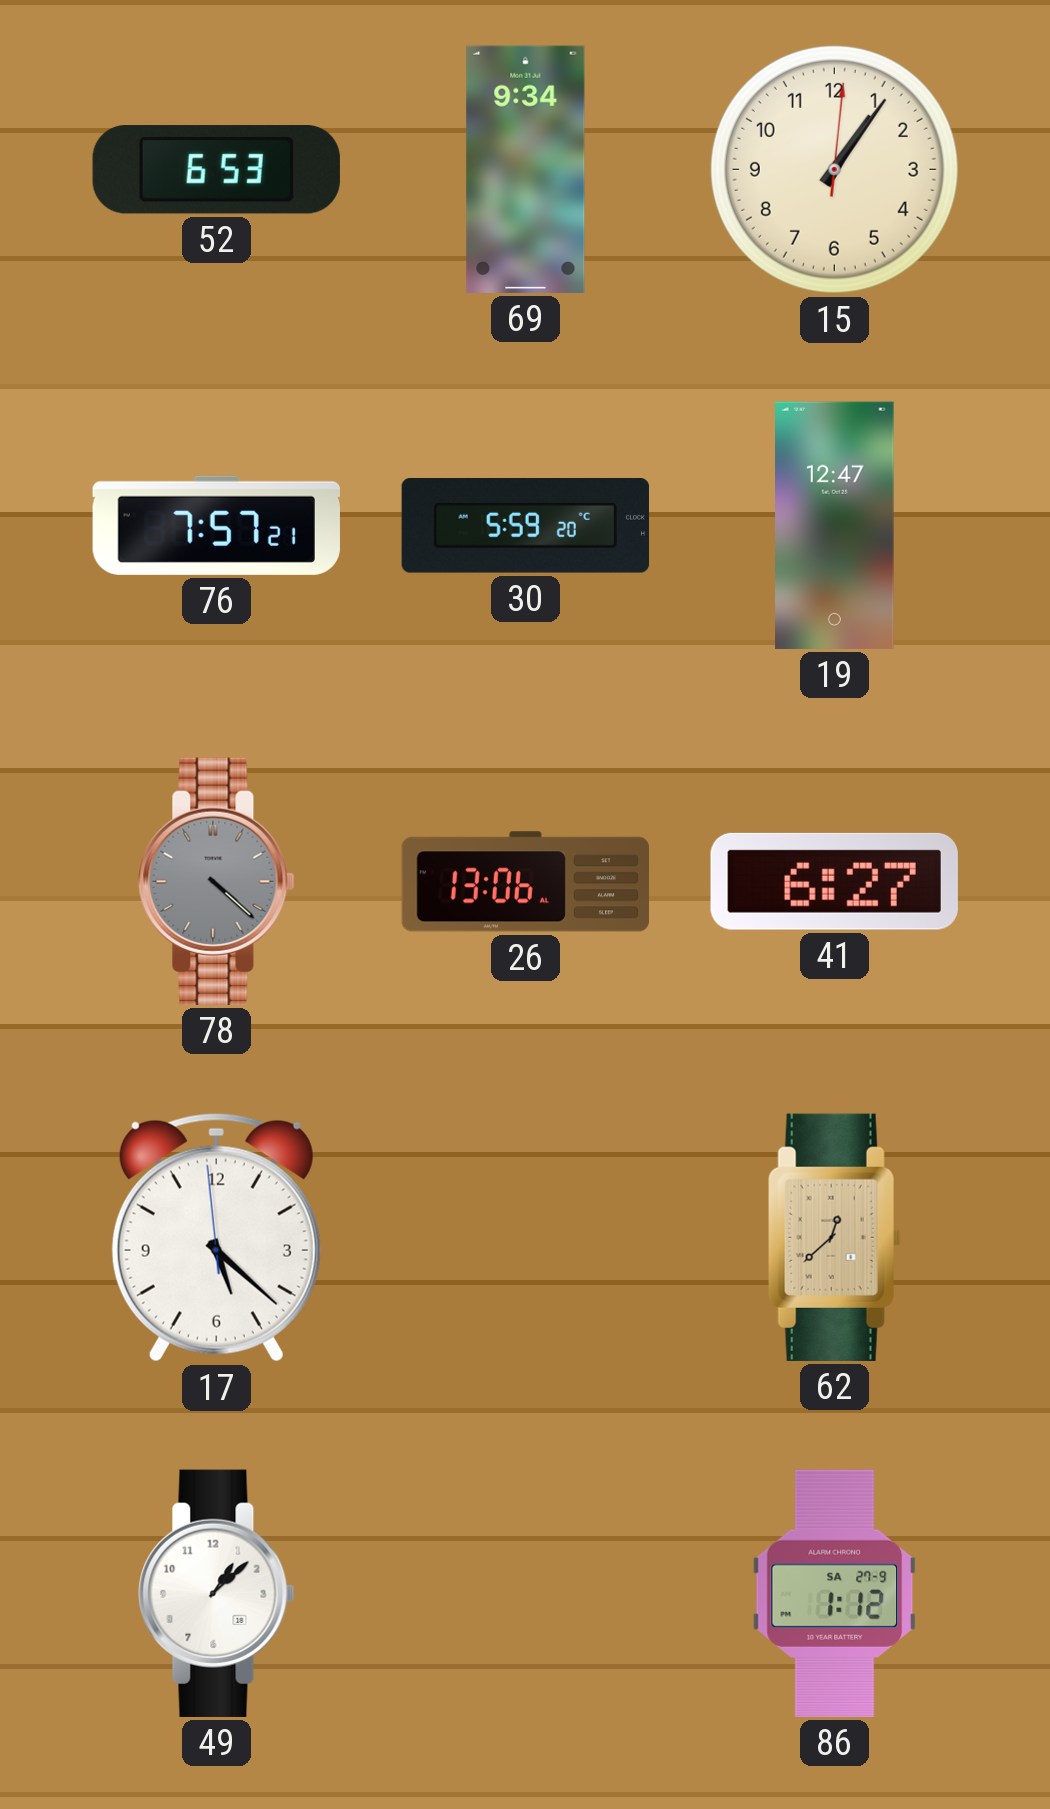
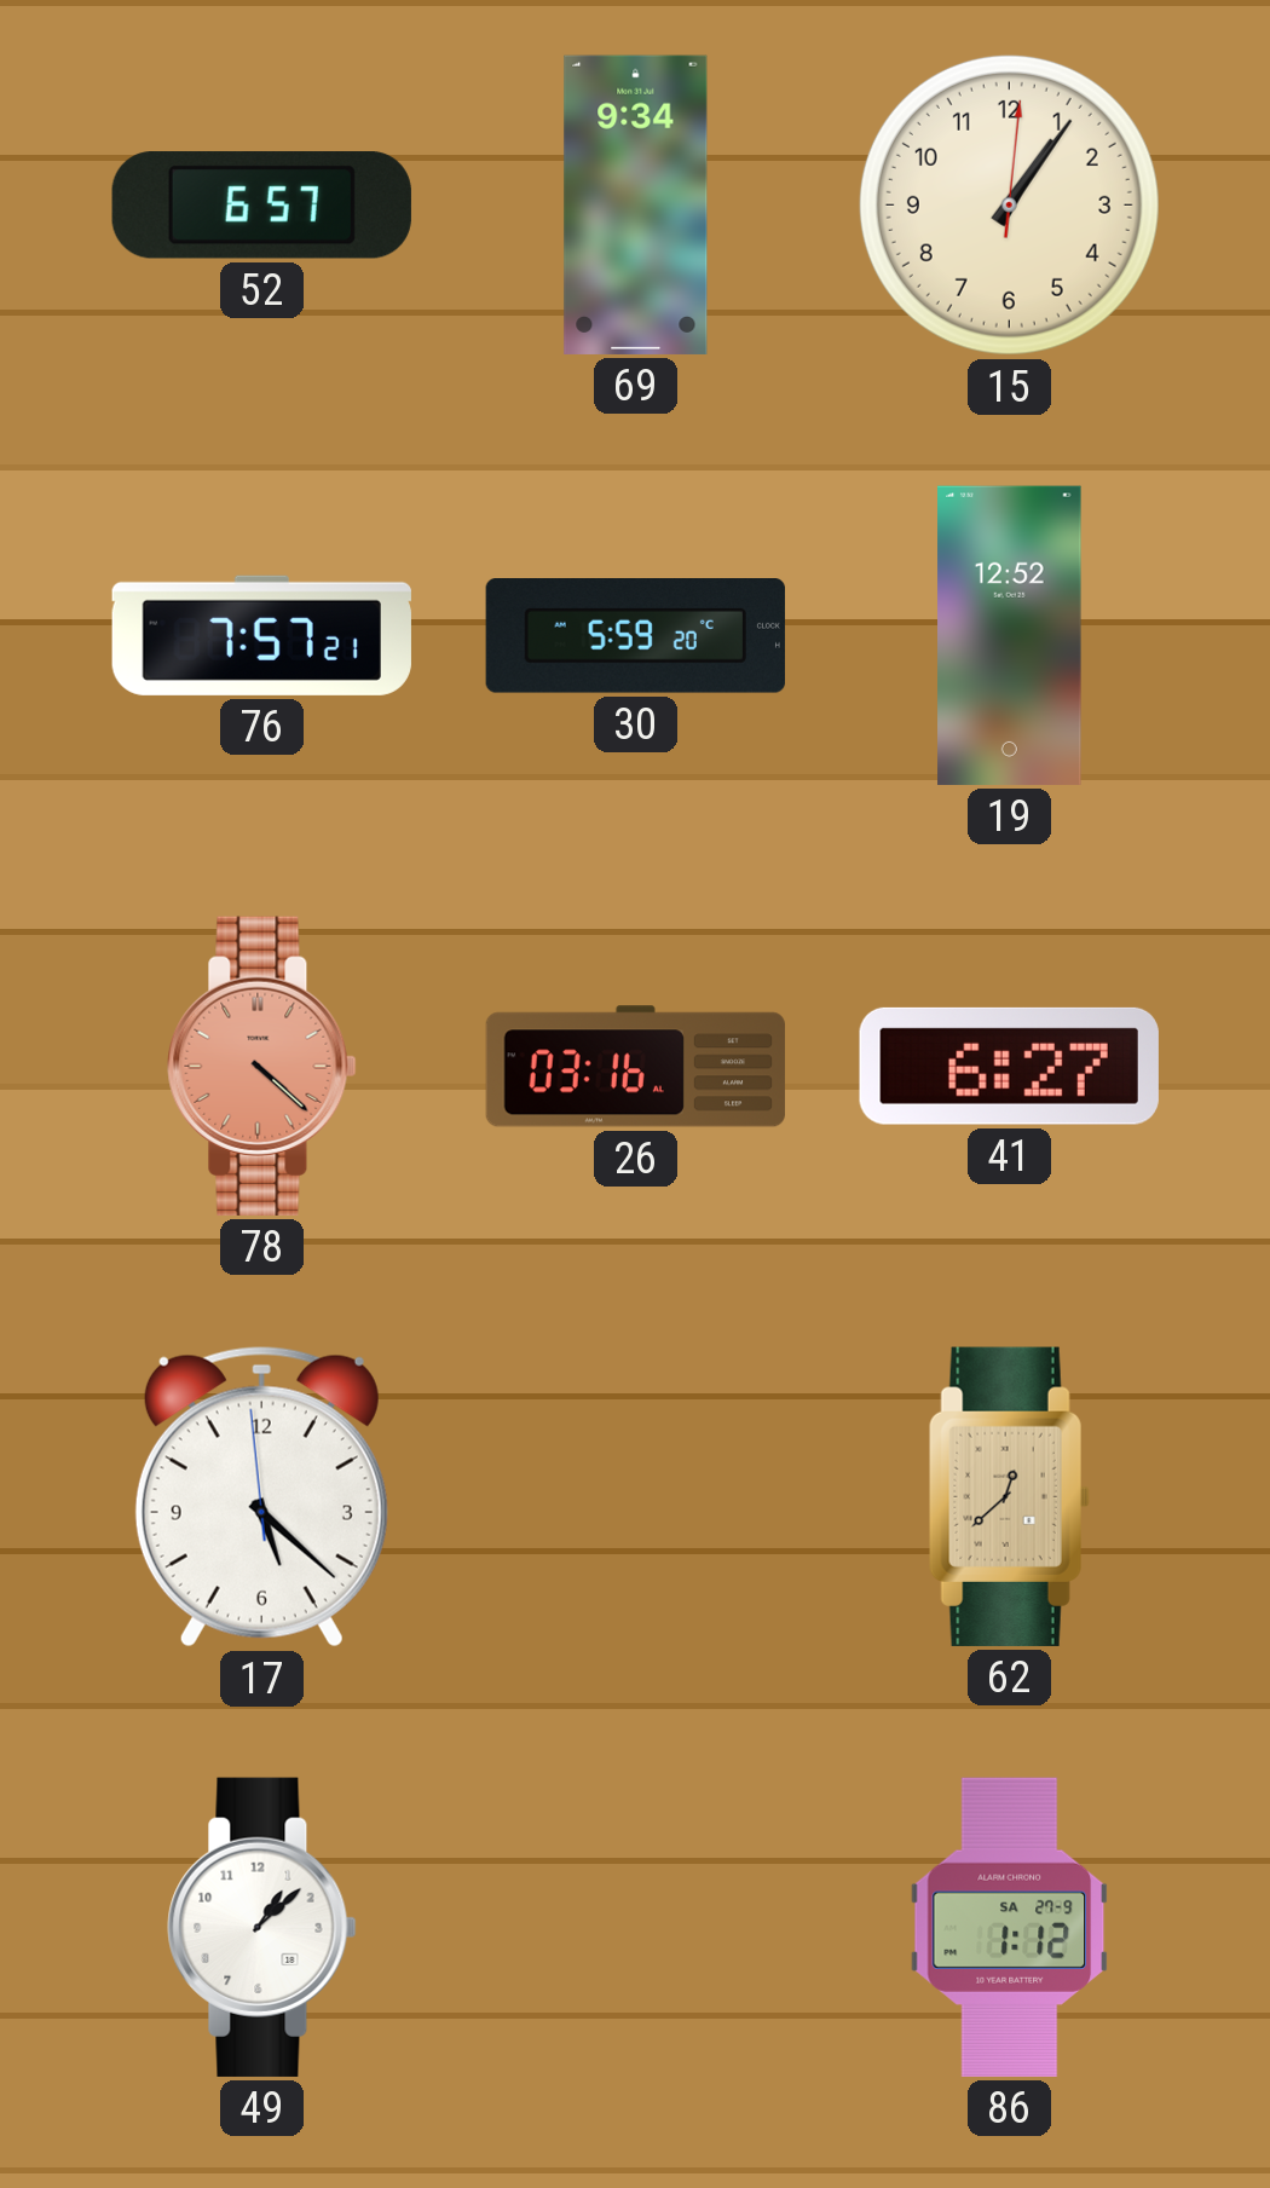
52: 6:53 -> 6:57 (261, 206)
19: 12:47 -> 12:52 (1010, 635)
78 dial: grey -> salmon (262, 1066)
26: 13:06 -> 03:16 (635, 1067)
